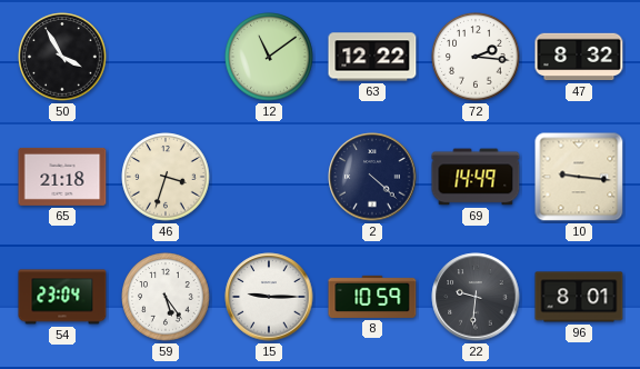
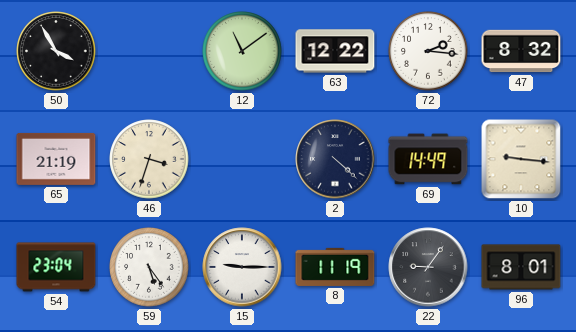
65: 21:18 -> 21:19 (56, 159)
8: 10:59 -> 11:19 (335, 267)
22: 9:31 -> 9:06 (428, 267)
